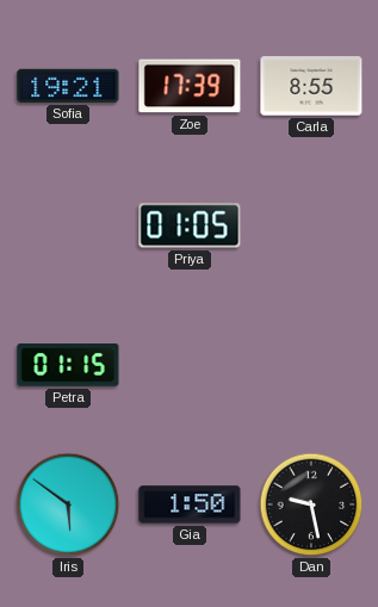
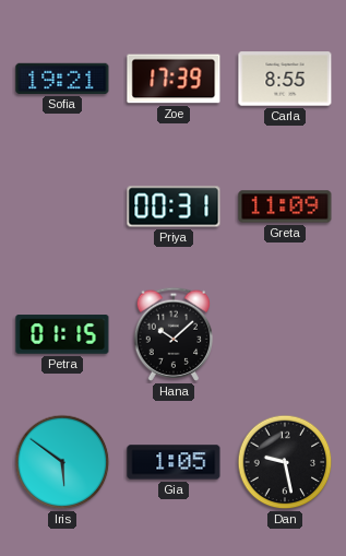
Priya: 01:05 -> 00:31 (174, 206)
Greta: none -> 11:09 (285, 206)
Hana: none -> 10:08 (174, 334)
Gia: 1:50 -> 1:05 (174, 462)
